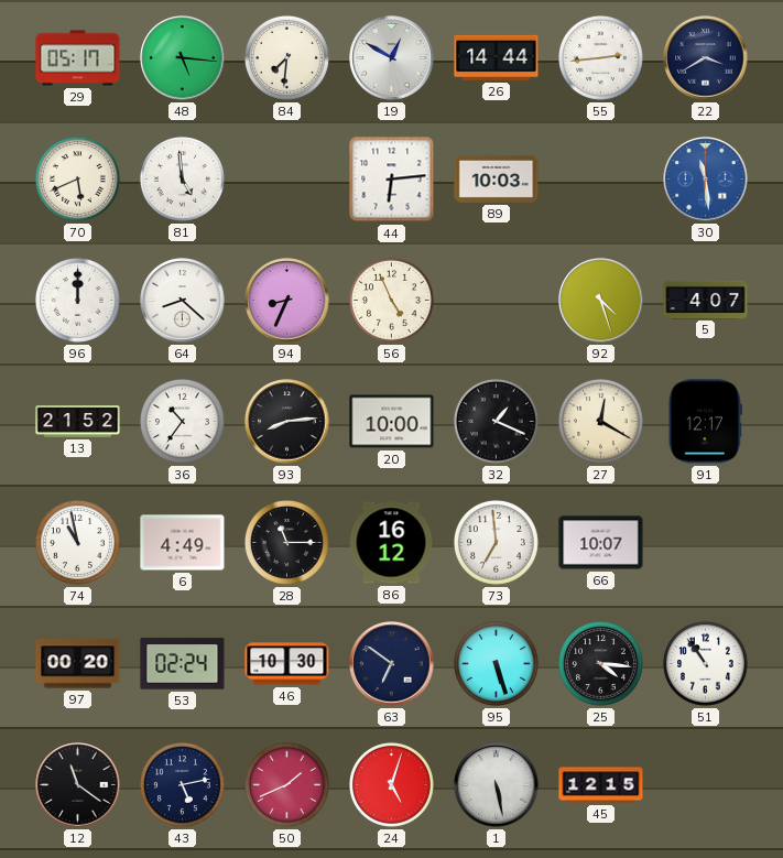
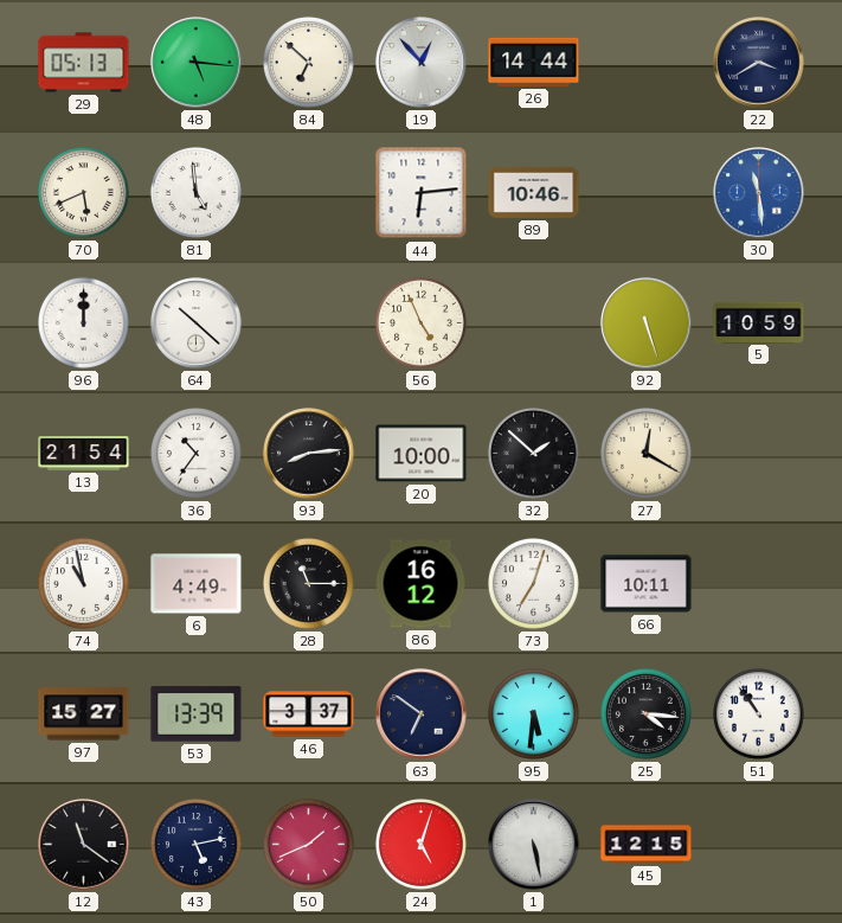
29: 05:17 -> 05:13 (84, 63)
84: 7:31 -> 6:52 (308, 62)
19: 12:50 -> 12:53 (422, 63)
55: 2:44 -> none (600, 57)
89: 10:03 -> 10:46 (534, 192)
64: 8:22 -> 10:22 (197, 323)
94: 8:34 -> none (287, 301)
92: 4:27 -> 5:27 (647, 323)
5: 4:07 -> 10:59 (759, 322)
13: 21:52 -> 21:54 (84, 454)
32: 1:19 -> 1:52 (533, 453)
91: 12:17 -> none (705, 422)
73: 6:59 -> 7:03 (533, 583)
66: 10:07 -> 10:11 (647, 584)
97: 00:20 -> 15:27 (84, 714)
53: 02:24 -> 13:39 (197, 714)
46: 10:30 -> 3:37 (309, 714)
95: 5:27 -> 5:31 (533, 713)
